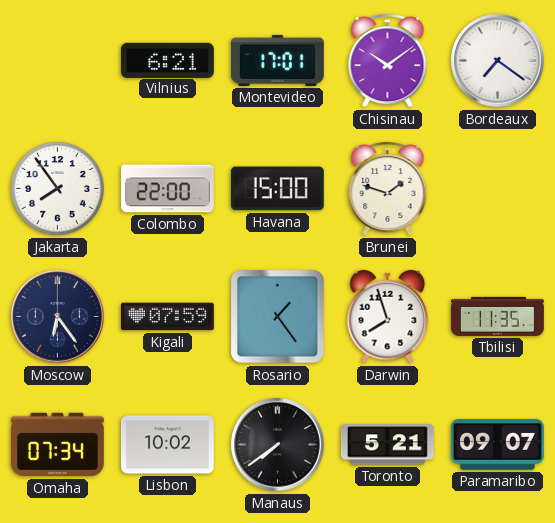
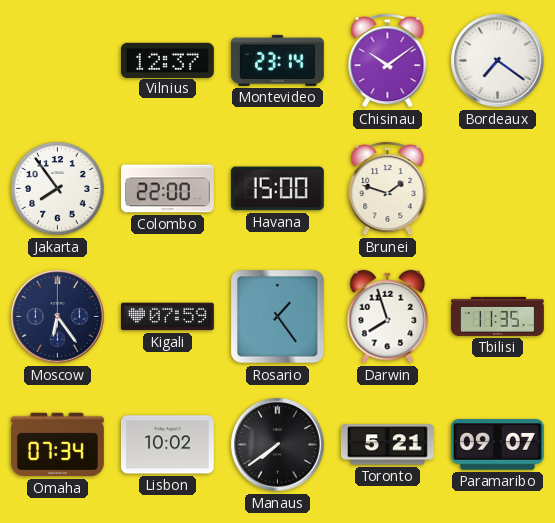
Vilnius: 6:21 -> 12:37 (167, 60)
Montevideo: 17:01 -> 23:14 (277, 60)
